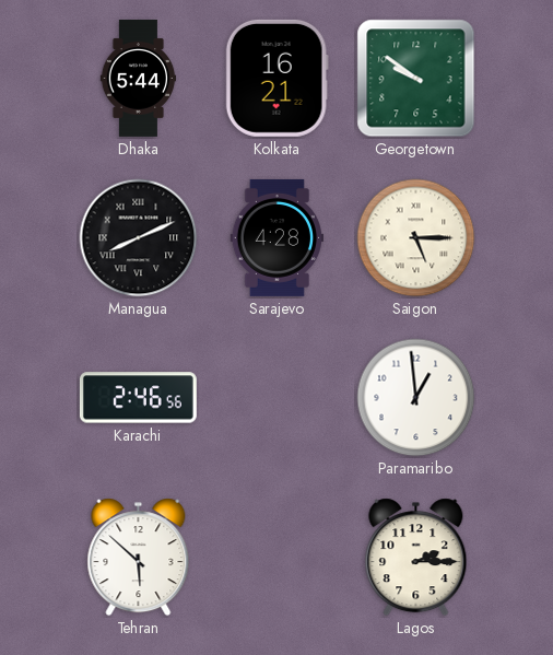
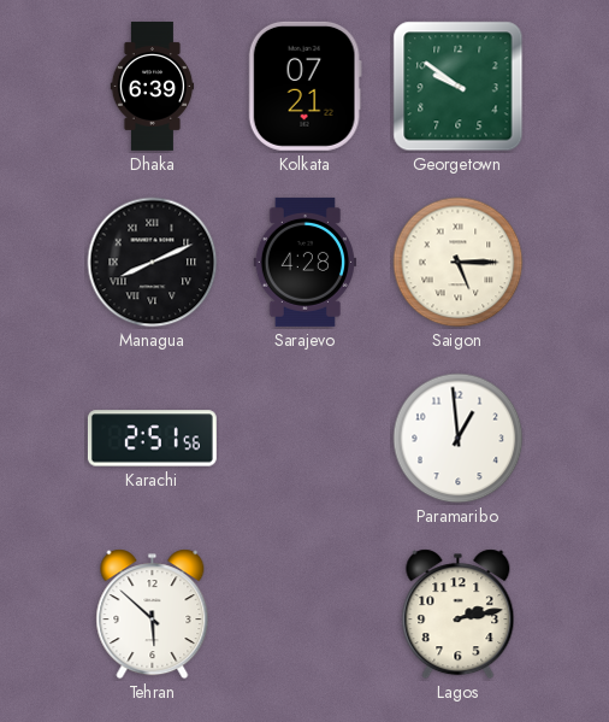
Dhaka: 5:44 -> 6:39 (153, 86)
Kolkata: 16:21 -> 07:21 (304, 86)
Karachi: 2:46 -> 2:51 (152, 439)
Lagos: 2:15 -> 2:13 (459, 615)
